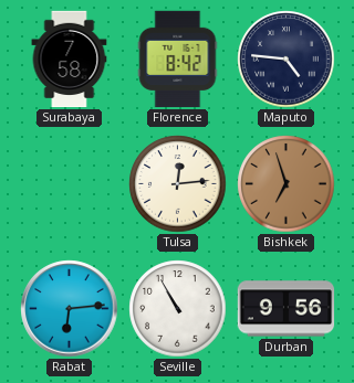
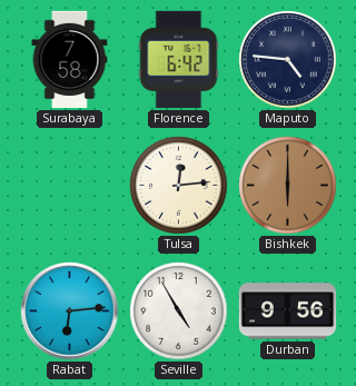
Florence: 8:42 -> 6:42 (179, 60)
Bishkek: 6:57 -> 6:00 (288, 186)
Seville: 10:55 -> 4:55 (179, 311)
